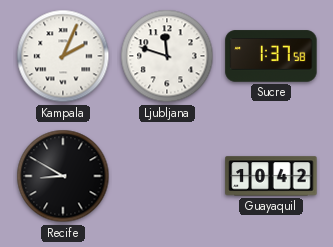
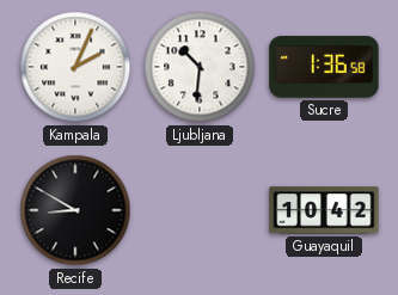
Ljubljana: 11:48 -> 10:31 (200, 67)
Sucre: 1:37 -> 1:36 (324, 67)
